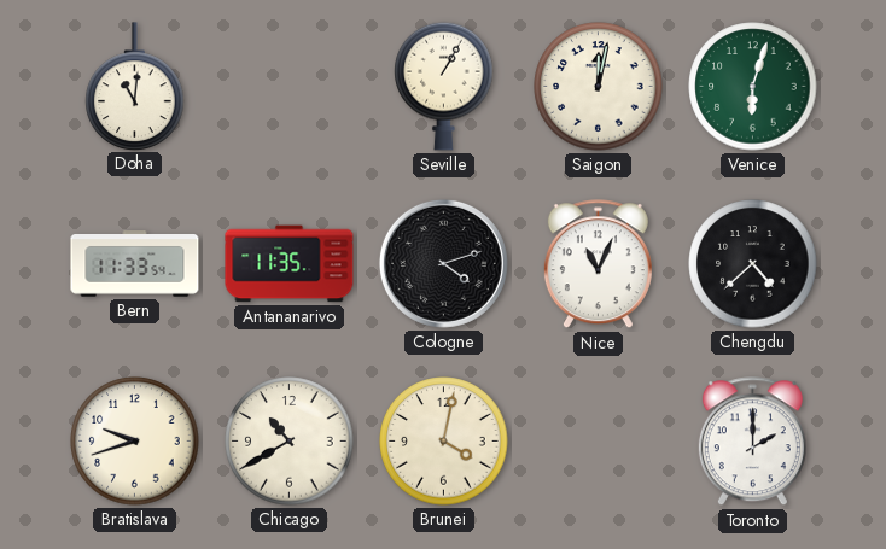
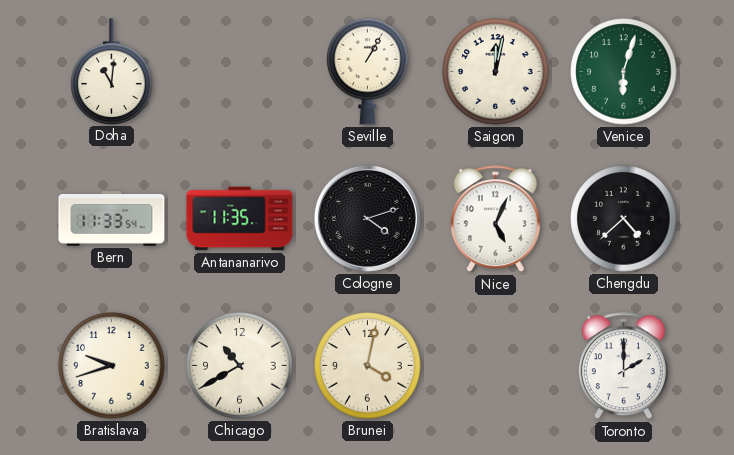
Nice: 11:04 -> 5:04 (495, 219)
